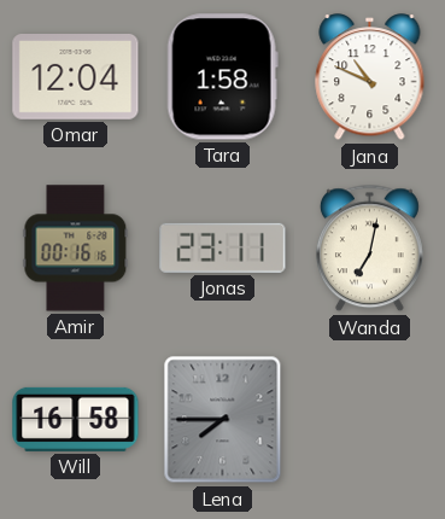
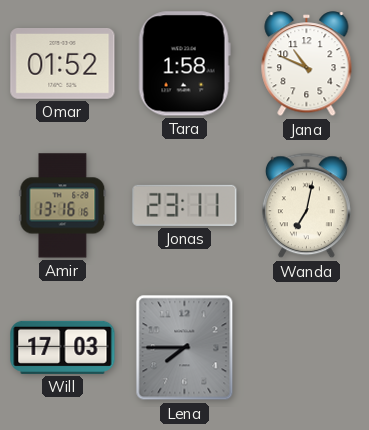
Omar: 12:04 -> 01:52 (63, 64)
Amir: 00:16 -> 13:16 (63, 206)
Will: 16:58 -> 17:03 (63, 347)
